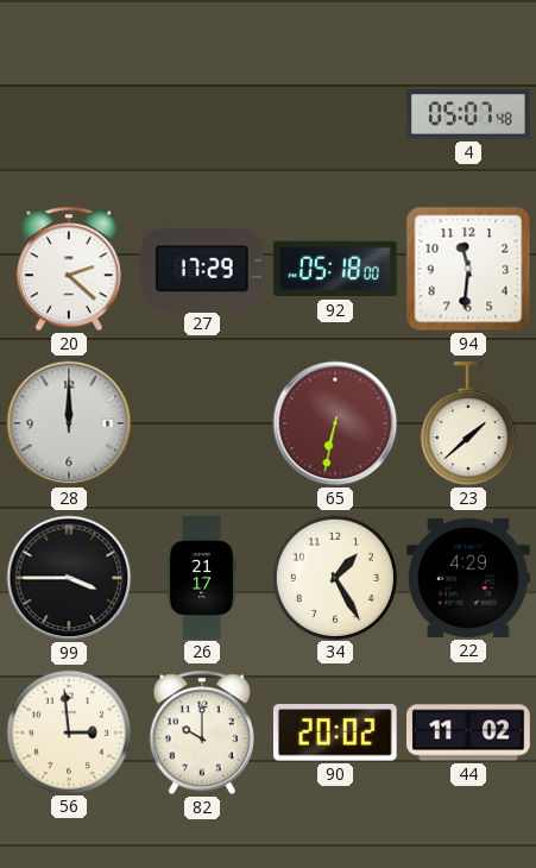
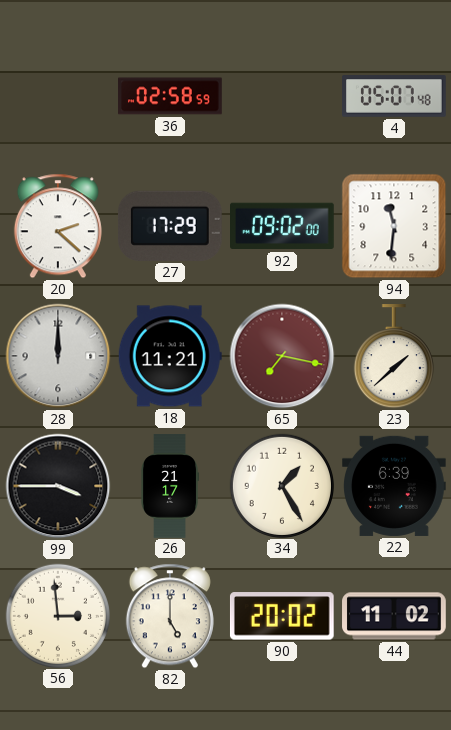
36: none -> 02:58 (170, 96)
92: 05:18 -> 09:02 (283, 226)
18: none -> 11:21 (170, 356)
65: 6:32 -> 7:17 (282, 356)
22: 4:29 -> 6:39 (395, 486)
82: 10:00 -> 5:00 (170, 616)
